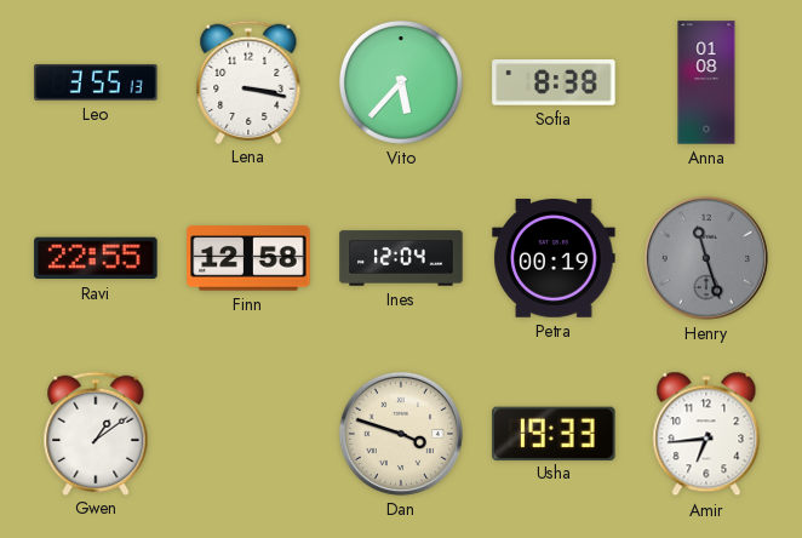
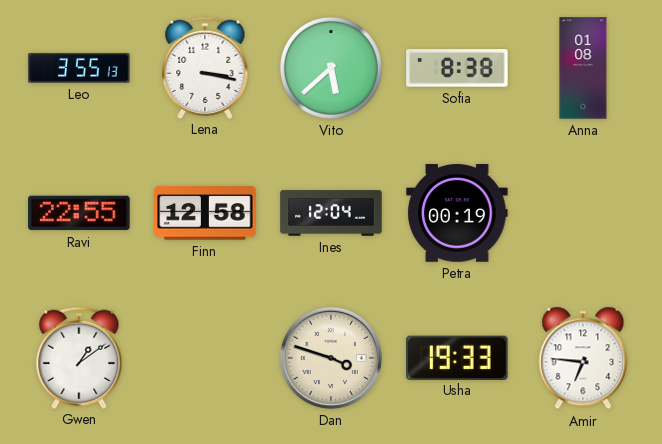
Vito: 5:37 -> 5:38 (331, 68)
Henry: 11:27 -> none (706, 258)
Amir: 6:44 -> 6:46 (583, 358)
